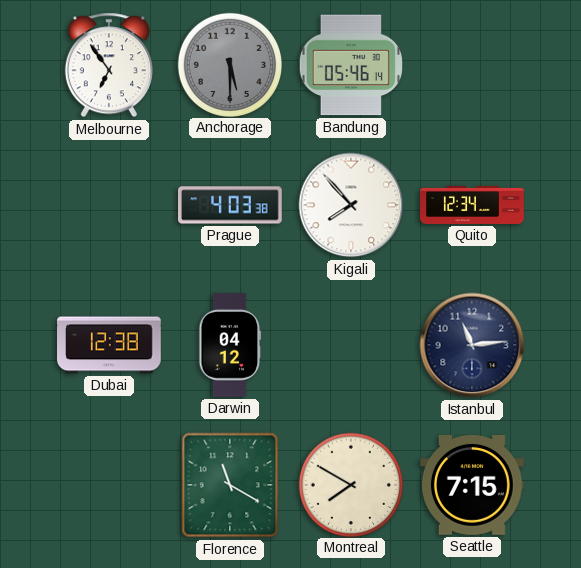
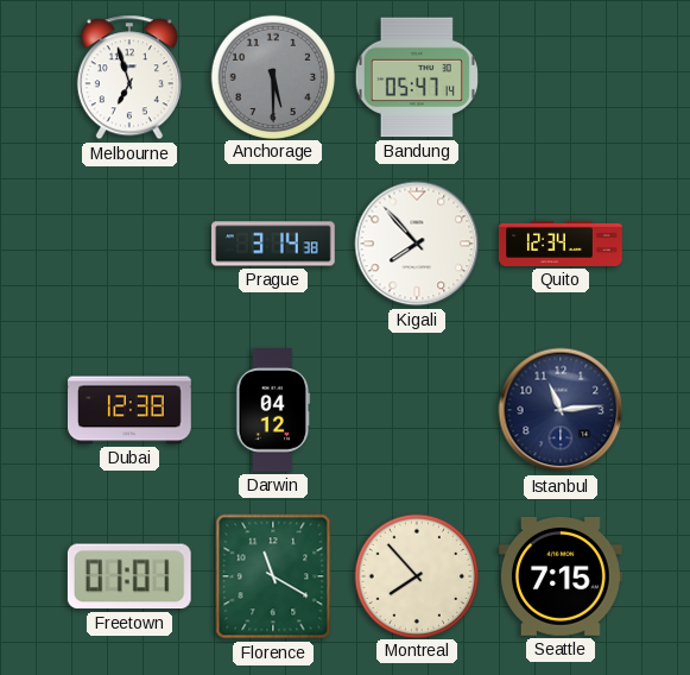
Melbourne: 6:54 -> 6:57 (129, 77)
Bandung: 05:46 -> 05:47 (417, 77)
Prague: 4:03 -> 3:14 (274, 244)
Freetown: none -> 01:01 (129, 576)
Montreal: 7:50 -> 7:53 (416, 575)
